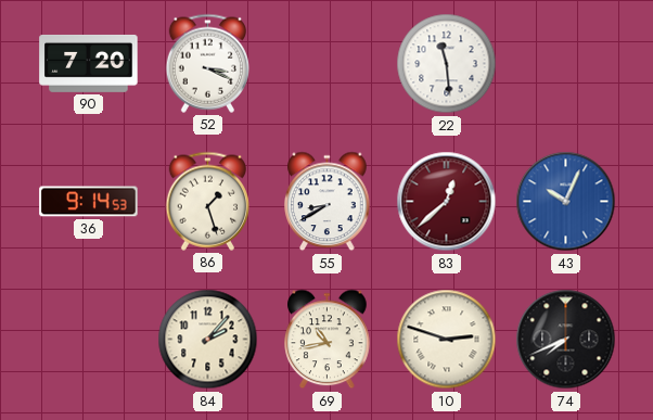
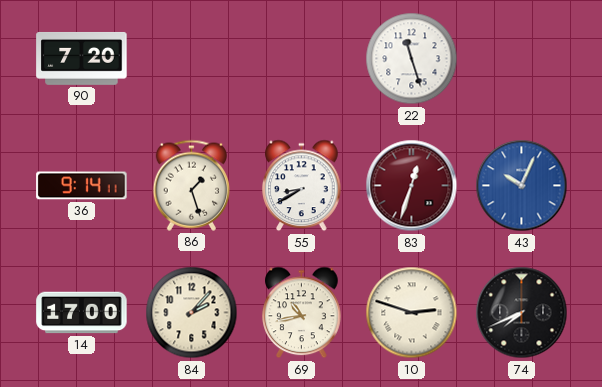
52: 3:19 -> none (207, 63)
22: 11:29 -> 11:27 (412, 59)
36: 9:14:53 -> 9:14:11 (82, 186)
83: 12:38 -> 12:33 (412, 186)
14: none -> 17:00 (82, 313)
